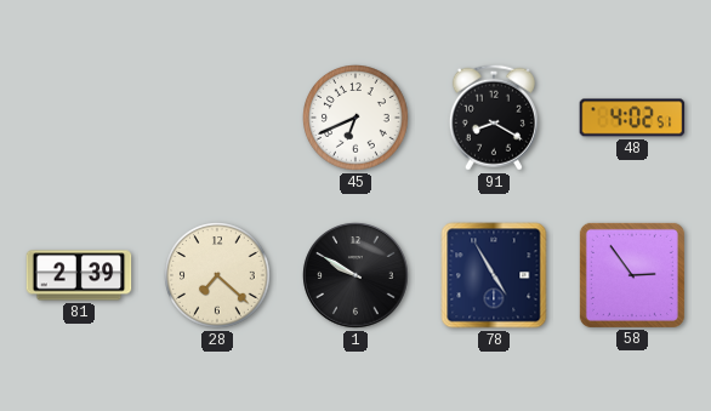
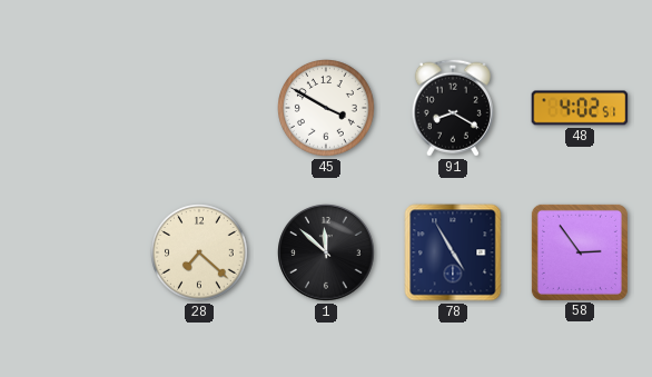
45: 6:41 -> 3:50 (327, 109)
81: 2:39 -> none (79, 275)
1: 9:50 -> 11:52 (326, 252)
